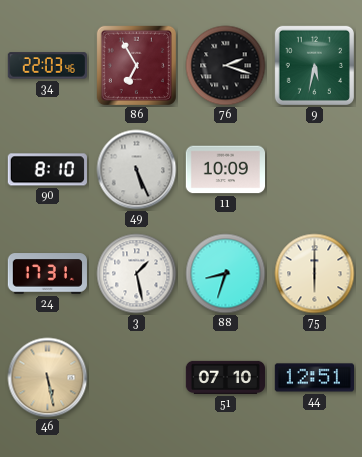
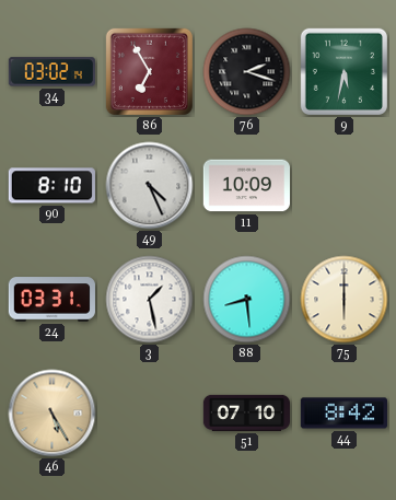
34: 22:03 -> 03:02 (51, 72)
49: 5:26 -> 4:26 (150, 186)
24: 17:31 -> 03:31 (51, 300)
88: 8:33 -> 8:29 (247, 300)
46: 5:28 -> 5:25 (53, 414)
44: 12:51 -> 8:42 (343, 414)
